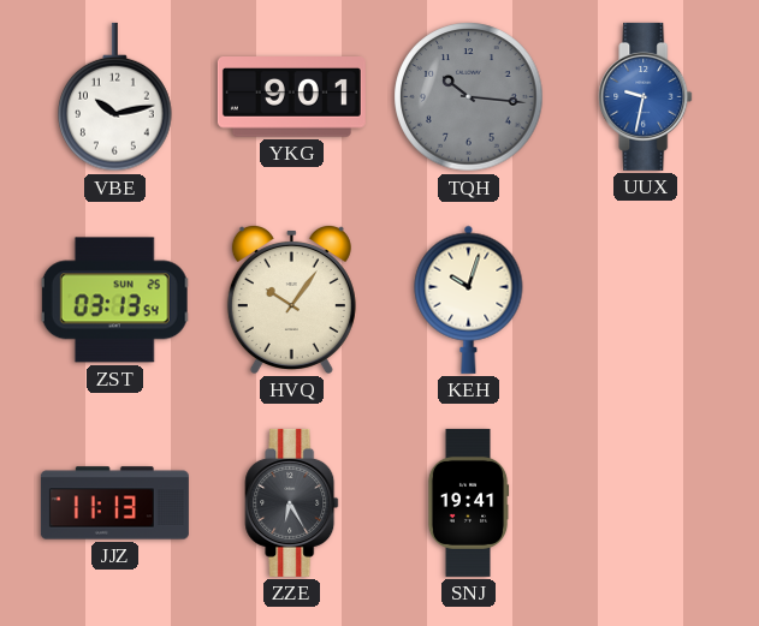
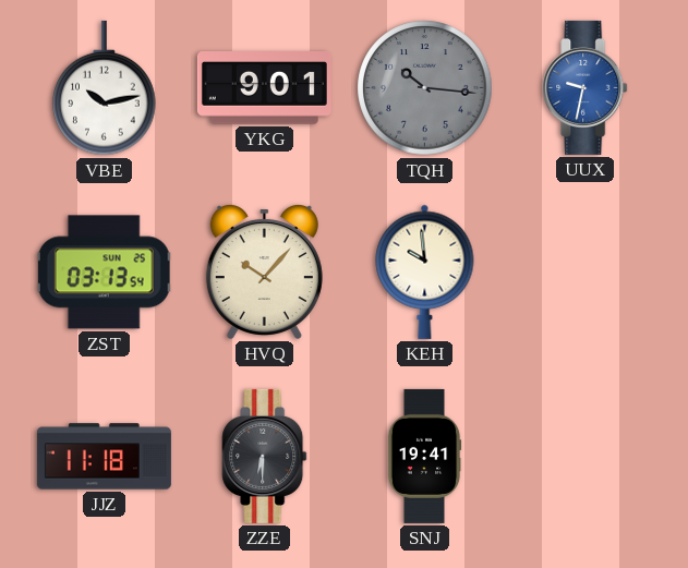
HVQ: 10:06 -> 10:07 (264, 271)
KEH: 10:03 -> 9:59 (425, 271)
JJZ: 11:13 -> 11:18 (104, 457)
ZZE: 6:25 -> 6:30 (265, 456)
